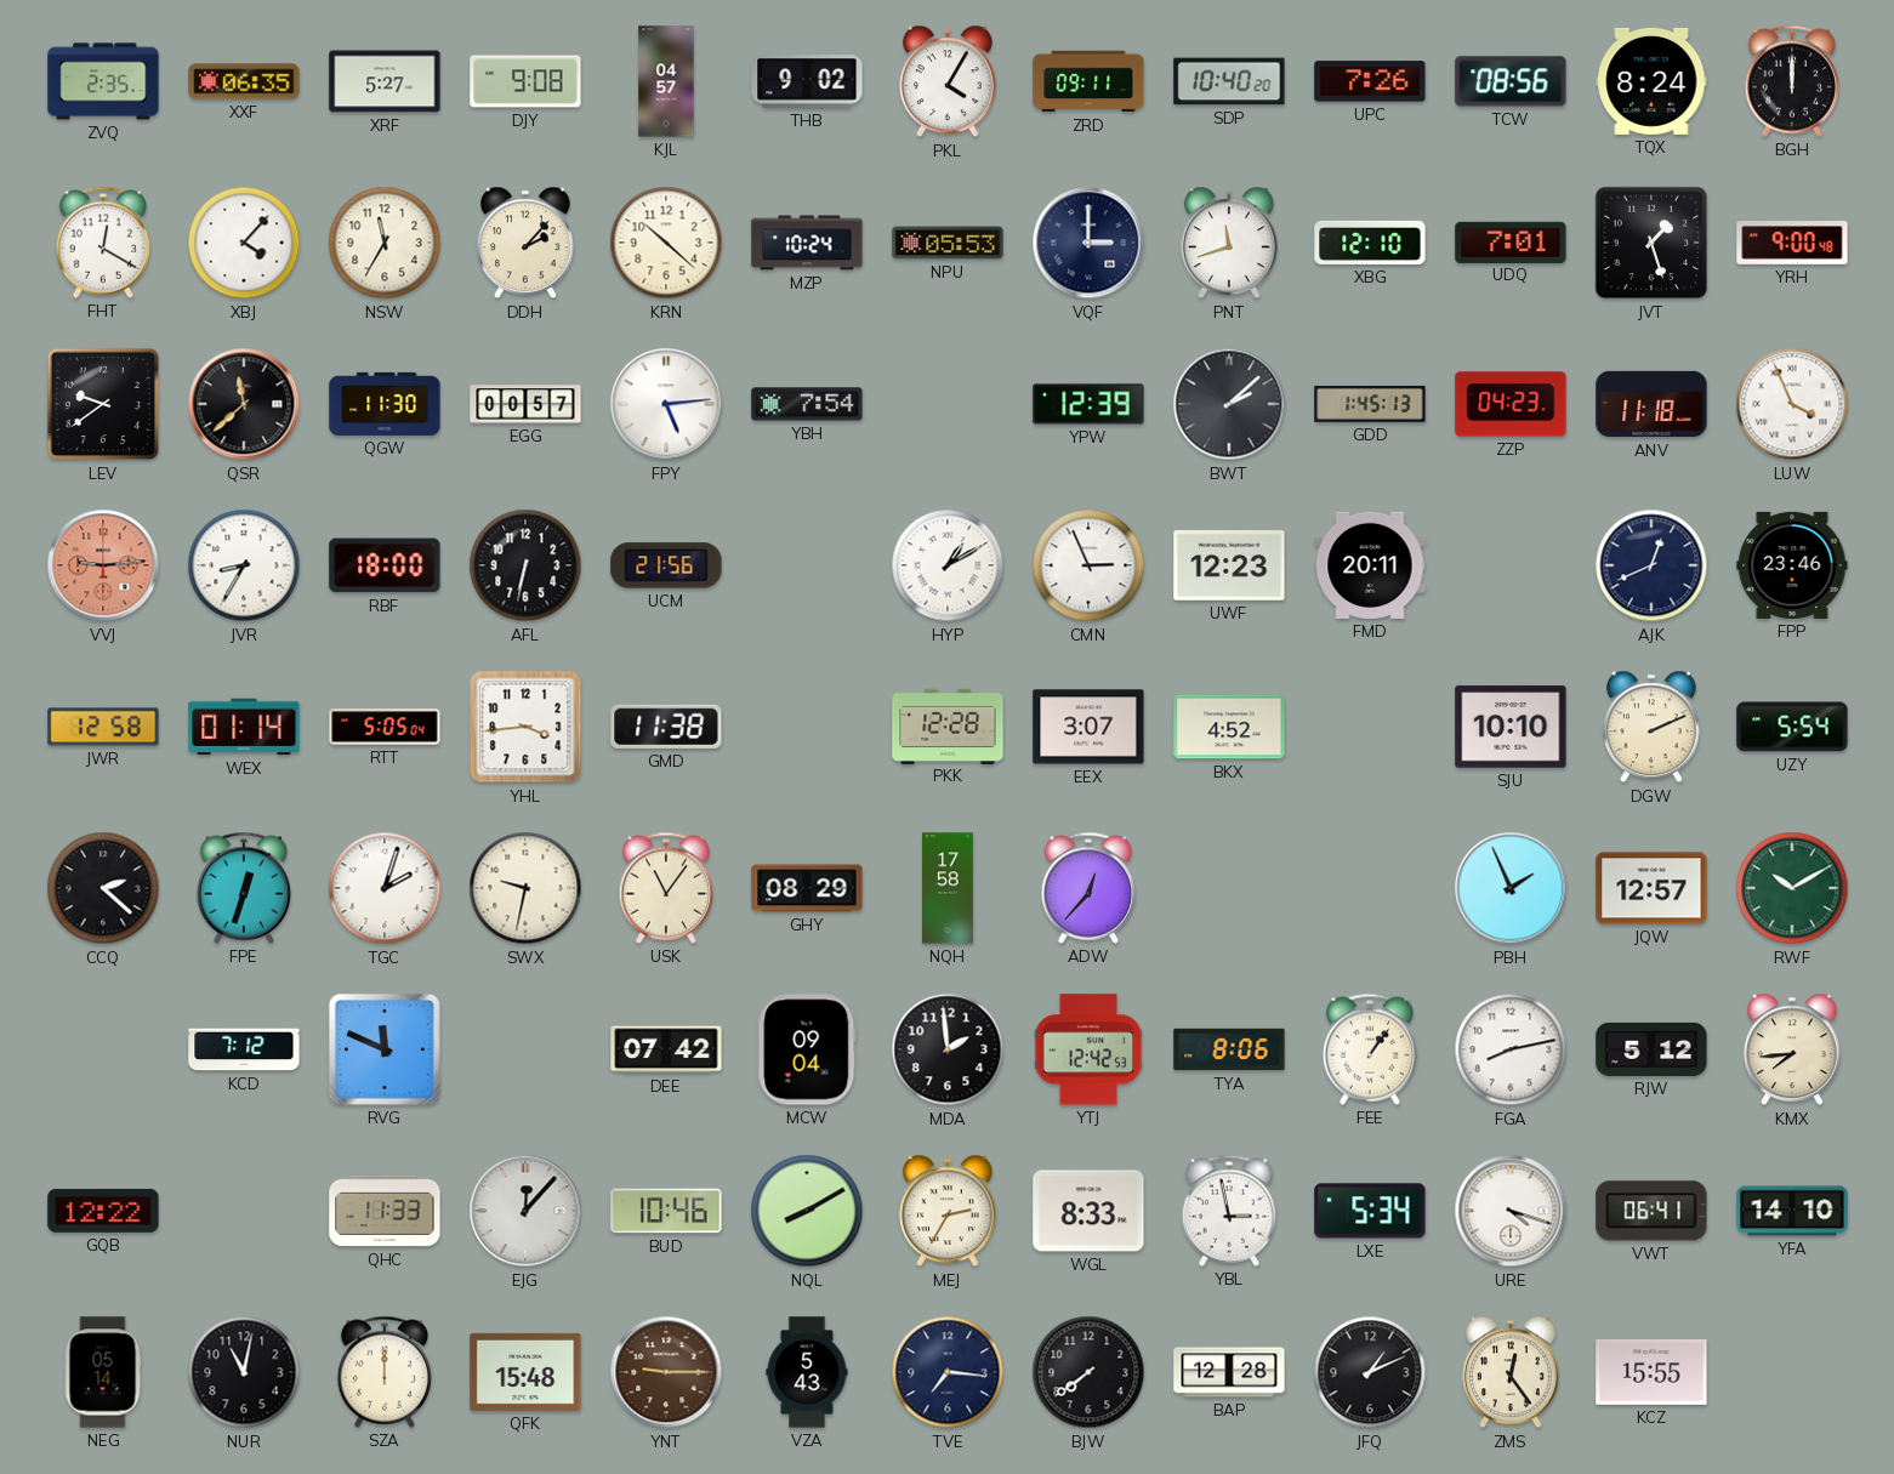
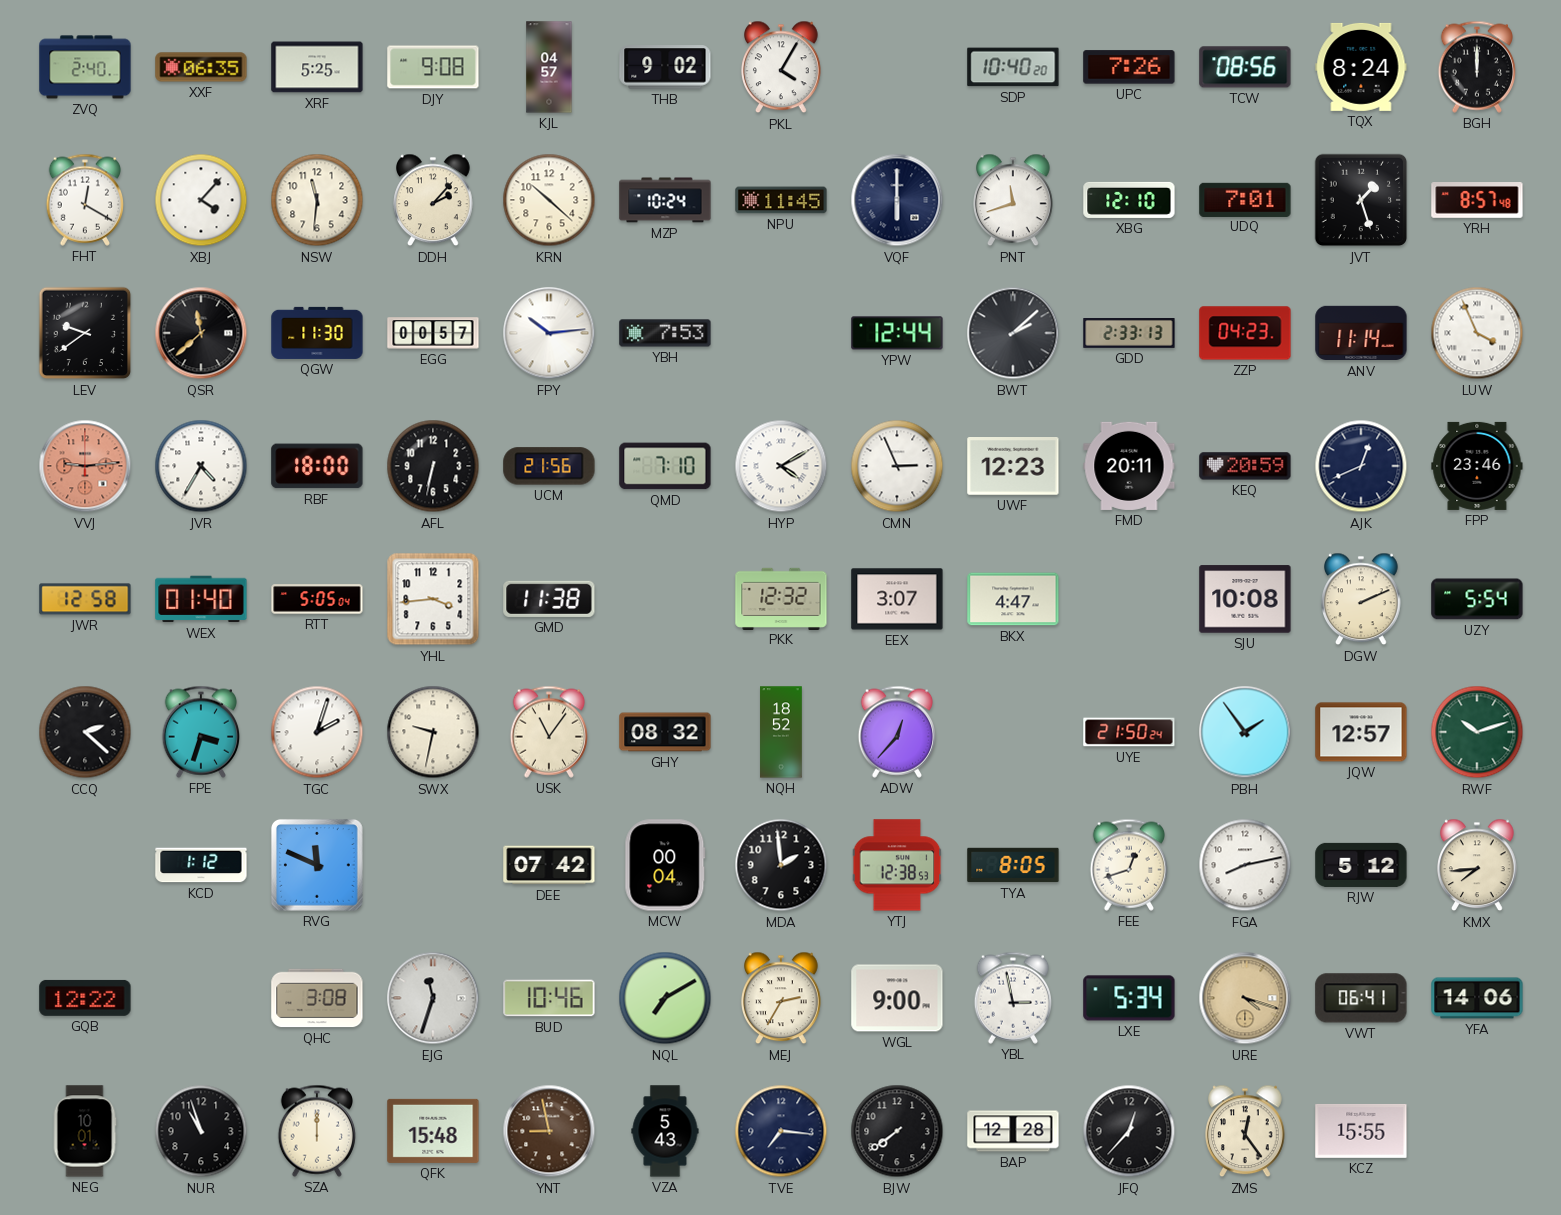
ZVQ: 2:35 -> 2:40 (85, 67)
XRF: 5:27 -> 5:25 (317, 67)
ZRD: 09:11 -> none (1088, 81)
NSW: 11:35 -> 11:31 (317, 200)
NPU: 05:53 -> 11:45 (781, 200)
VQF: 3:00 -> 6:00 (897, 200)
YRH: 9:00 -> 8:57 (1477, 201)
FPY: 5:14 -> 10:14 (549, 333)
YBH: 7:54 -> 7:53 (665, 333)
YPW: 12:39 -> 12:44 (897, 333)
GDD: 1:45 -> 2:33 (1129, 334)
ANV: 11:18 -> 11:14 (1361, 333)
JVR: 8:35 -> 4:35 (201, 466)
QMD: none -> 7:10 (665, 466)
HYP: 1:10 -> 4:10 (781, 466)
KEQ: none -> 20:59 (1245, 466)
WEX: 01:14 -> 01:40 (201, 599)
PKK: 12:28 -> 12:32 (781, 598)
BKX: 4:52 -> 4:47 (1013, 599)
SJU: 10:10 -> 10:08 (1245, 599)
FPE: 12:33 -> 3:33 (200, 732)
GHY: 08:29 -> 08:32 (665, 732)
NQH: 17:58 -> 18:52 (781, 732)
UYE: none -> 21:50 (1129, 732)
PBH: 1:56 -> 1:54 (1245, 732)
RWF: 10:10 -> 10:12 (1477, 732)
KCD: 7:12 -> 1:12 (201, 865)
MCW: 09:04 -> 00:04 (665, 865)
YTJ: 12:42 -> 12:38 (897, 865)
TYA: 8:06 -> 8:05 (1013, 865)
FEE: 1:06 -> 12:42 (1128, 865)
QHC: 11:33 -> 3:08 (317, 998)
EJG: 12:07 -> 11:33 (433, 998)
NQL: 8:10 -> 7:10 (665, 998)
WGL: 8:33 -> 9:00 (897, 998)
URE dial: white -> champagne (1245, 998)
YFA: 14:10 -> 14:06 (1477, 998)
NEG: 05:14 -> 10:01 (85, 1131)
NUR: 11:02 -> 10:57 (201, 1131)
YNT: 9:15 -> 8:58 (549, 1131)
JFQ: 1:11 -> 12:37 (1129, 1131)
